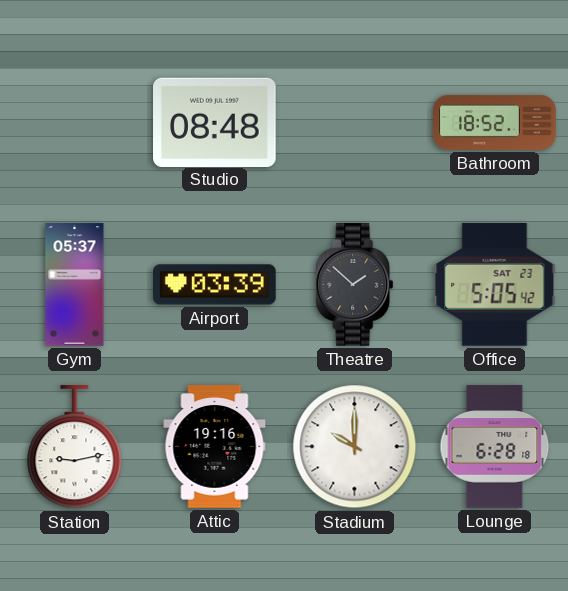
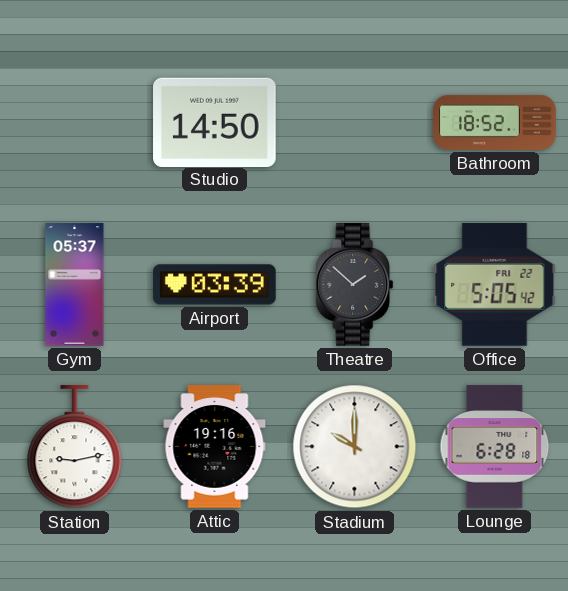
Studio: 08:48 -> 14:50 (215, 122)
Office date: SAT 23 -> FRI 22 (495, 285)
